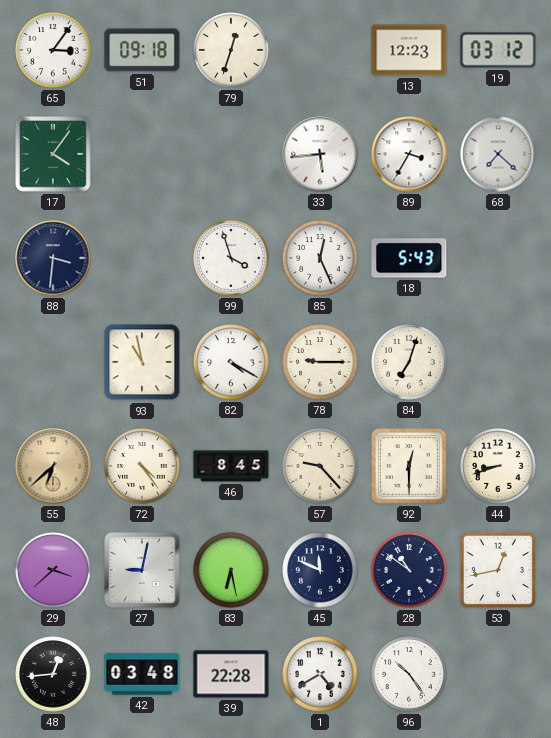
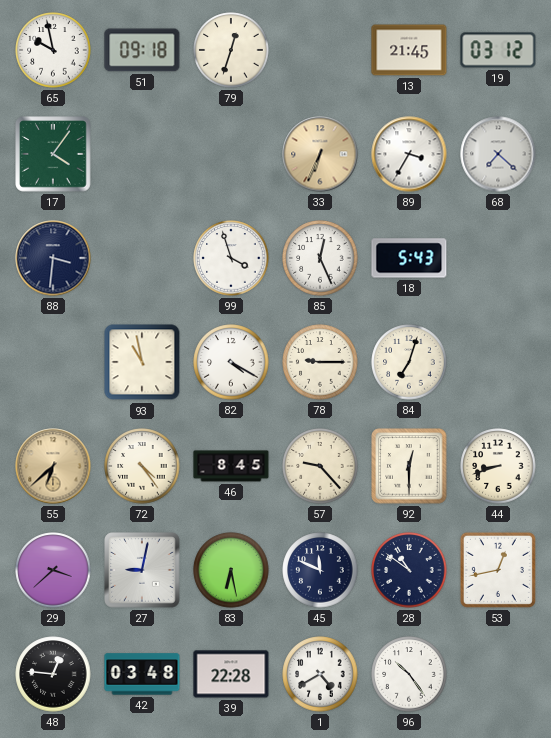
65: 3:06 -> 9:58 (53, 50)
13: 12:23 -> 21:45 (409, 50)
33: 5:44 -> 6:34 (320, 154)
33 dial: white -> champagne (320, 154)
48: 12:44 -> 12:46 (53, 674)
